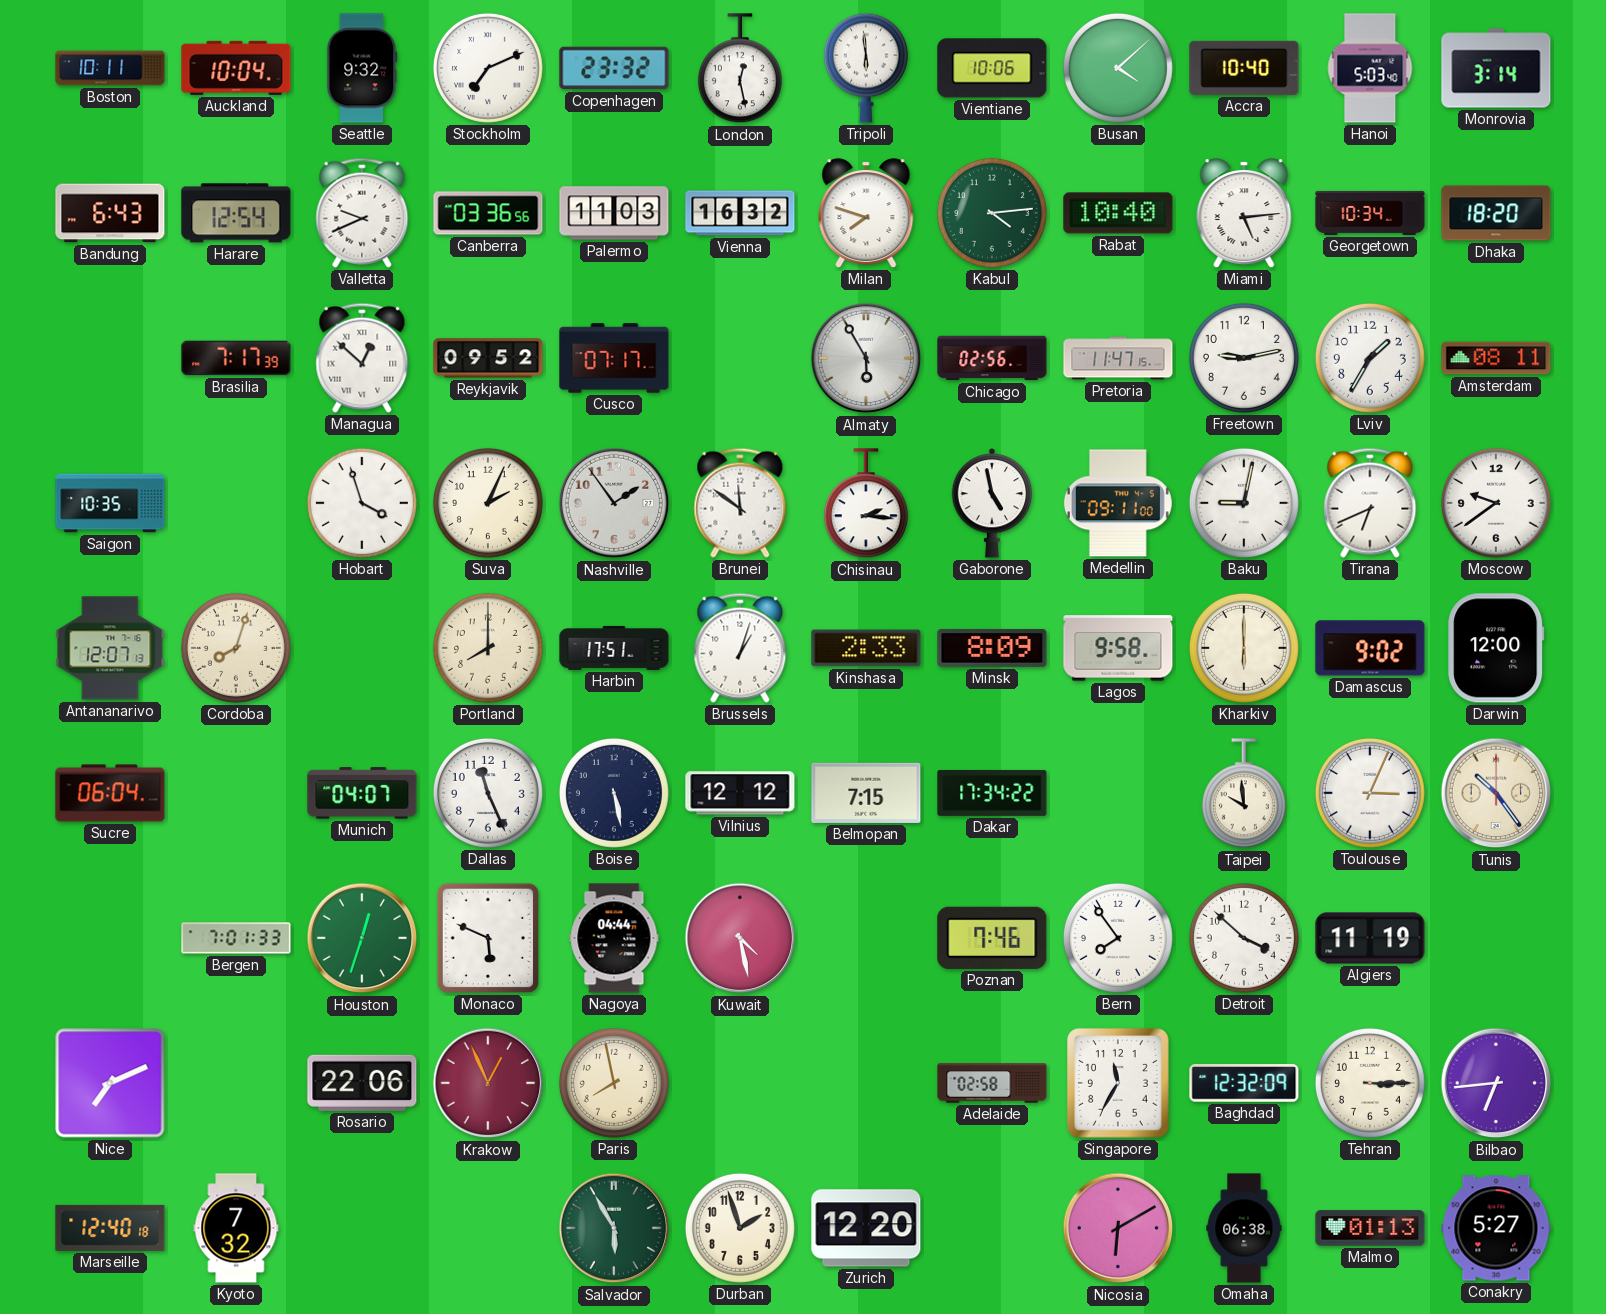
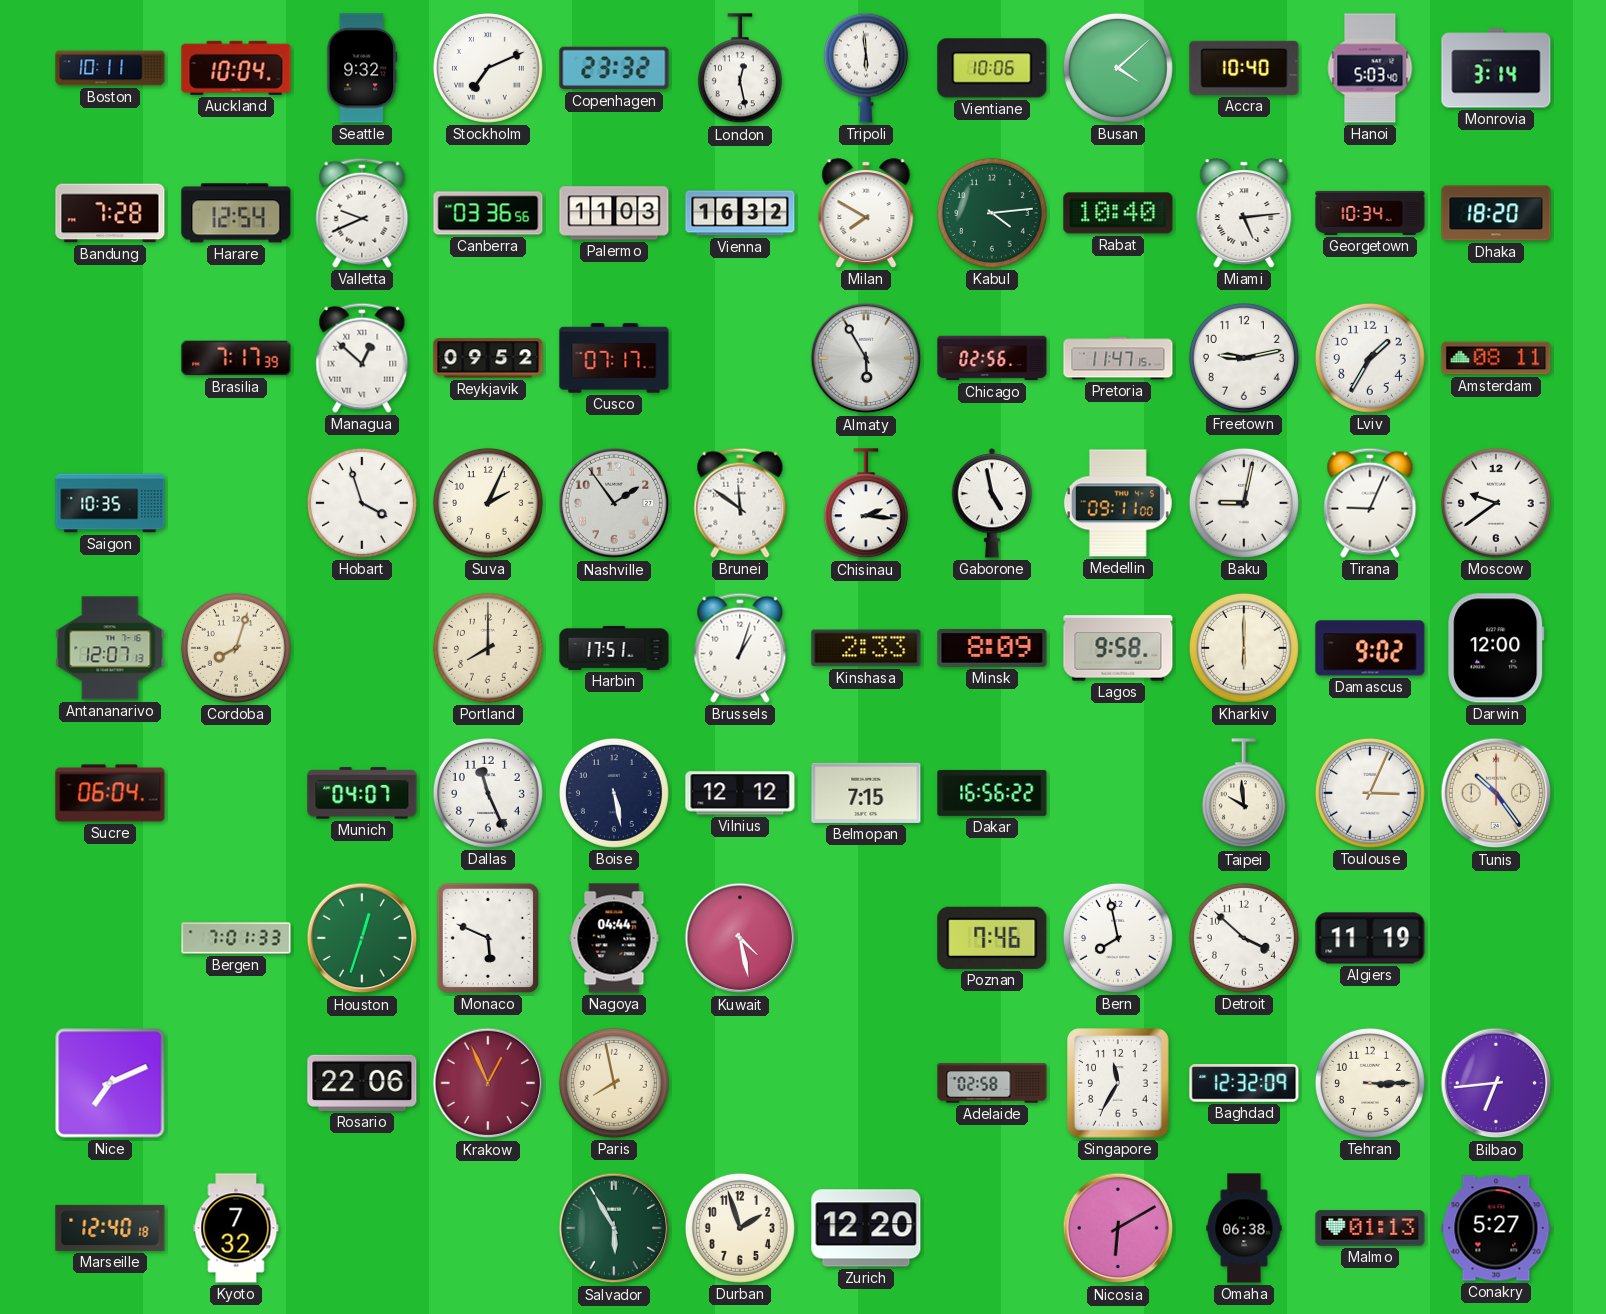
Bandung: 6:43 -> 7:28 (110, 213)
Milan: 7:48 -> 7:50 (866, 213)
Tirana: 6:41 -> 9:04 (1370, 503)
Dakar: 17:34 -> 16:56 (992, 793)
Bern: 7:54 -> 7:58 (1118, 938)
